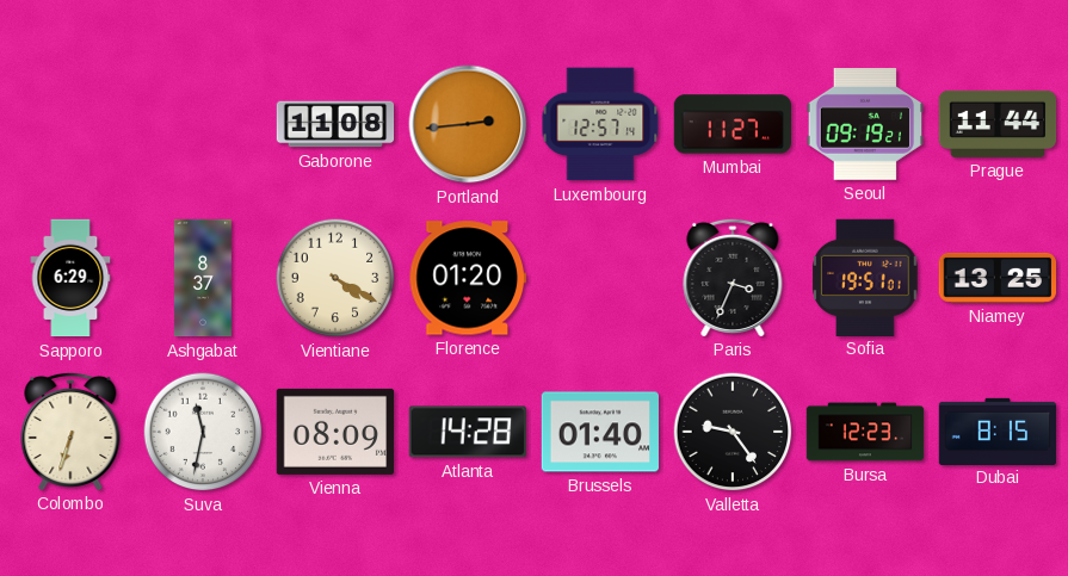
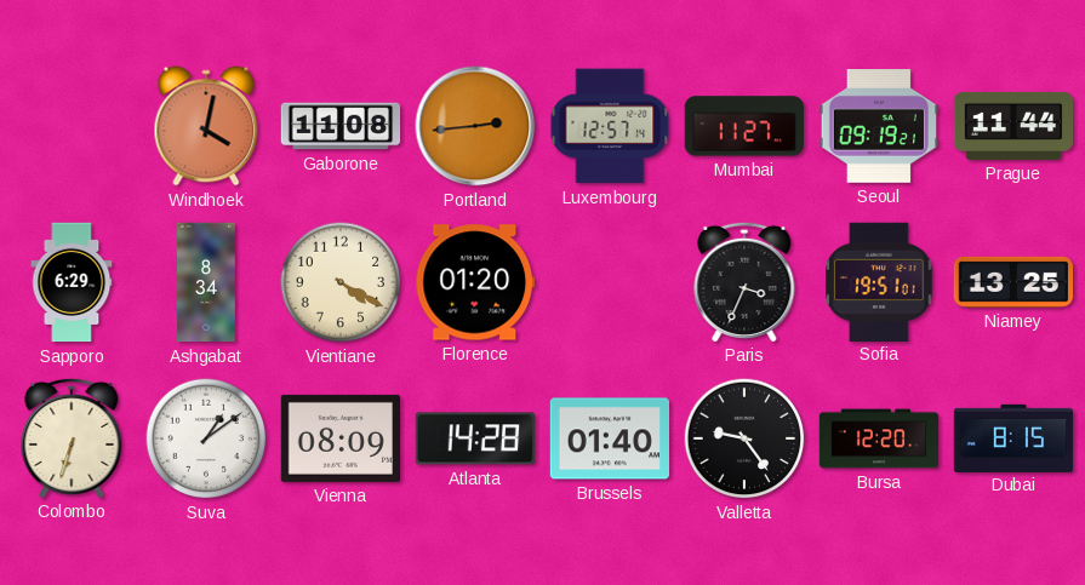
Windhoek: none -> 4:02 (206, 126)
Ashgabat: 8:37 -> 8:34 (206, 282)
Suva: 11:32 -> 1:09 (206, 438)
Bursa: 12:23 -> 12:20 (879, 438)
